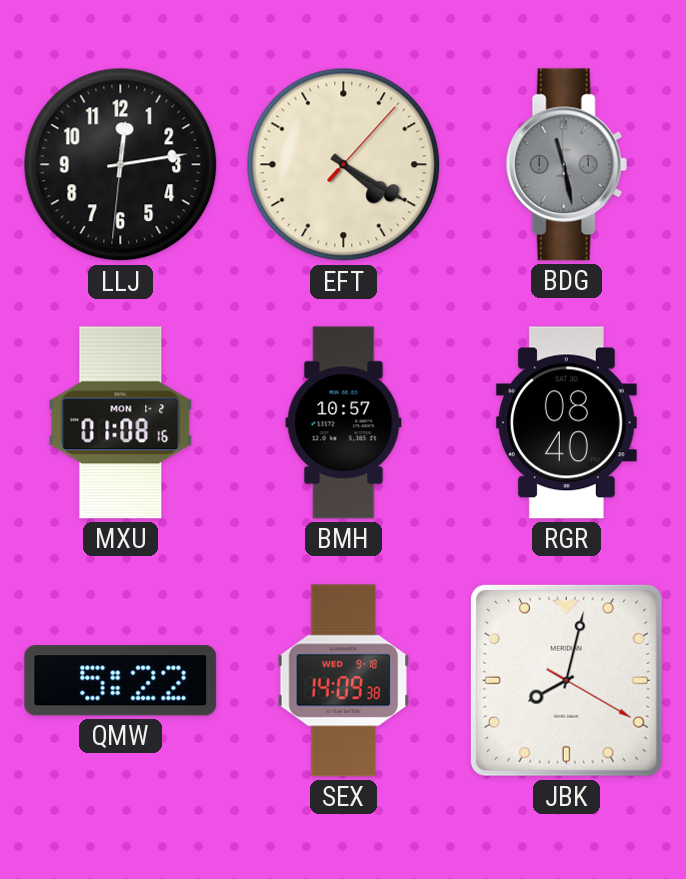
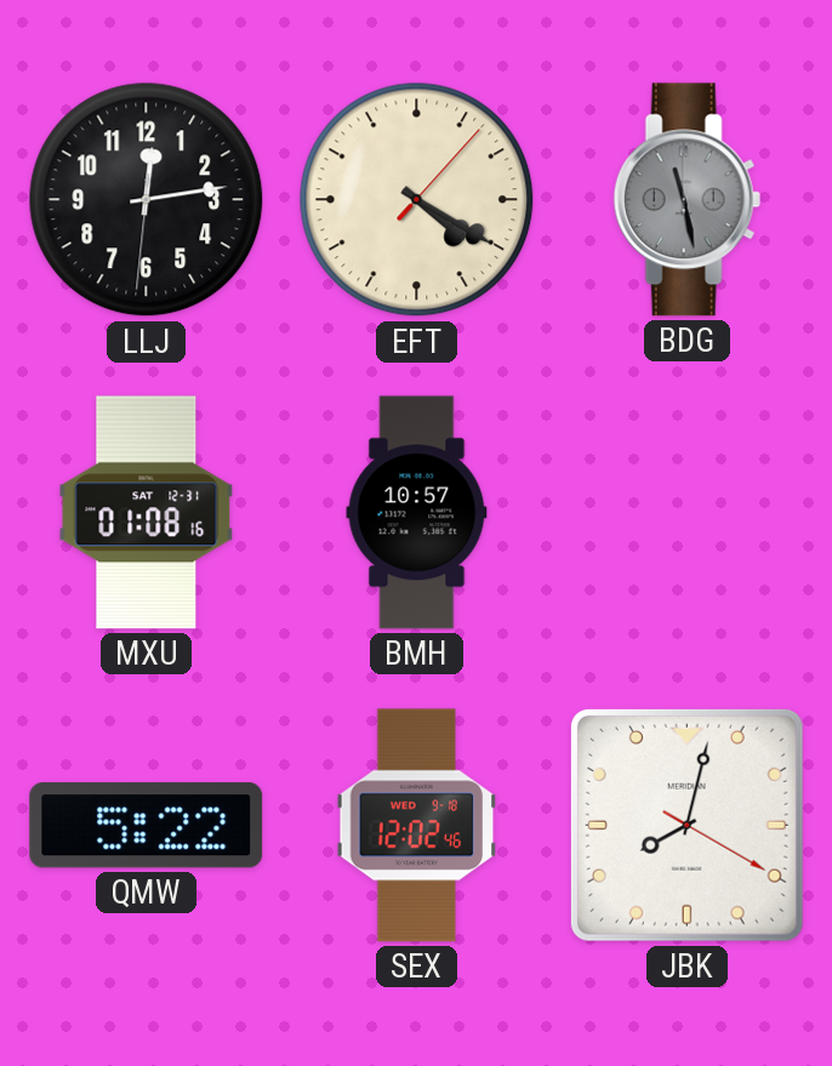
MXU date: MON 1-2 -> SAT 12-31 (147, 513)
RGR: 08:40 -> none (566, 423)
SEX: 14:09 -> 12:02 (417, 826)
